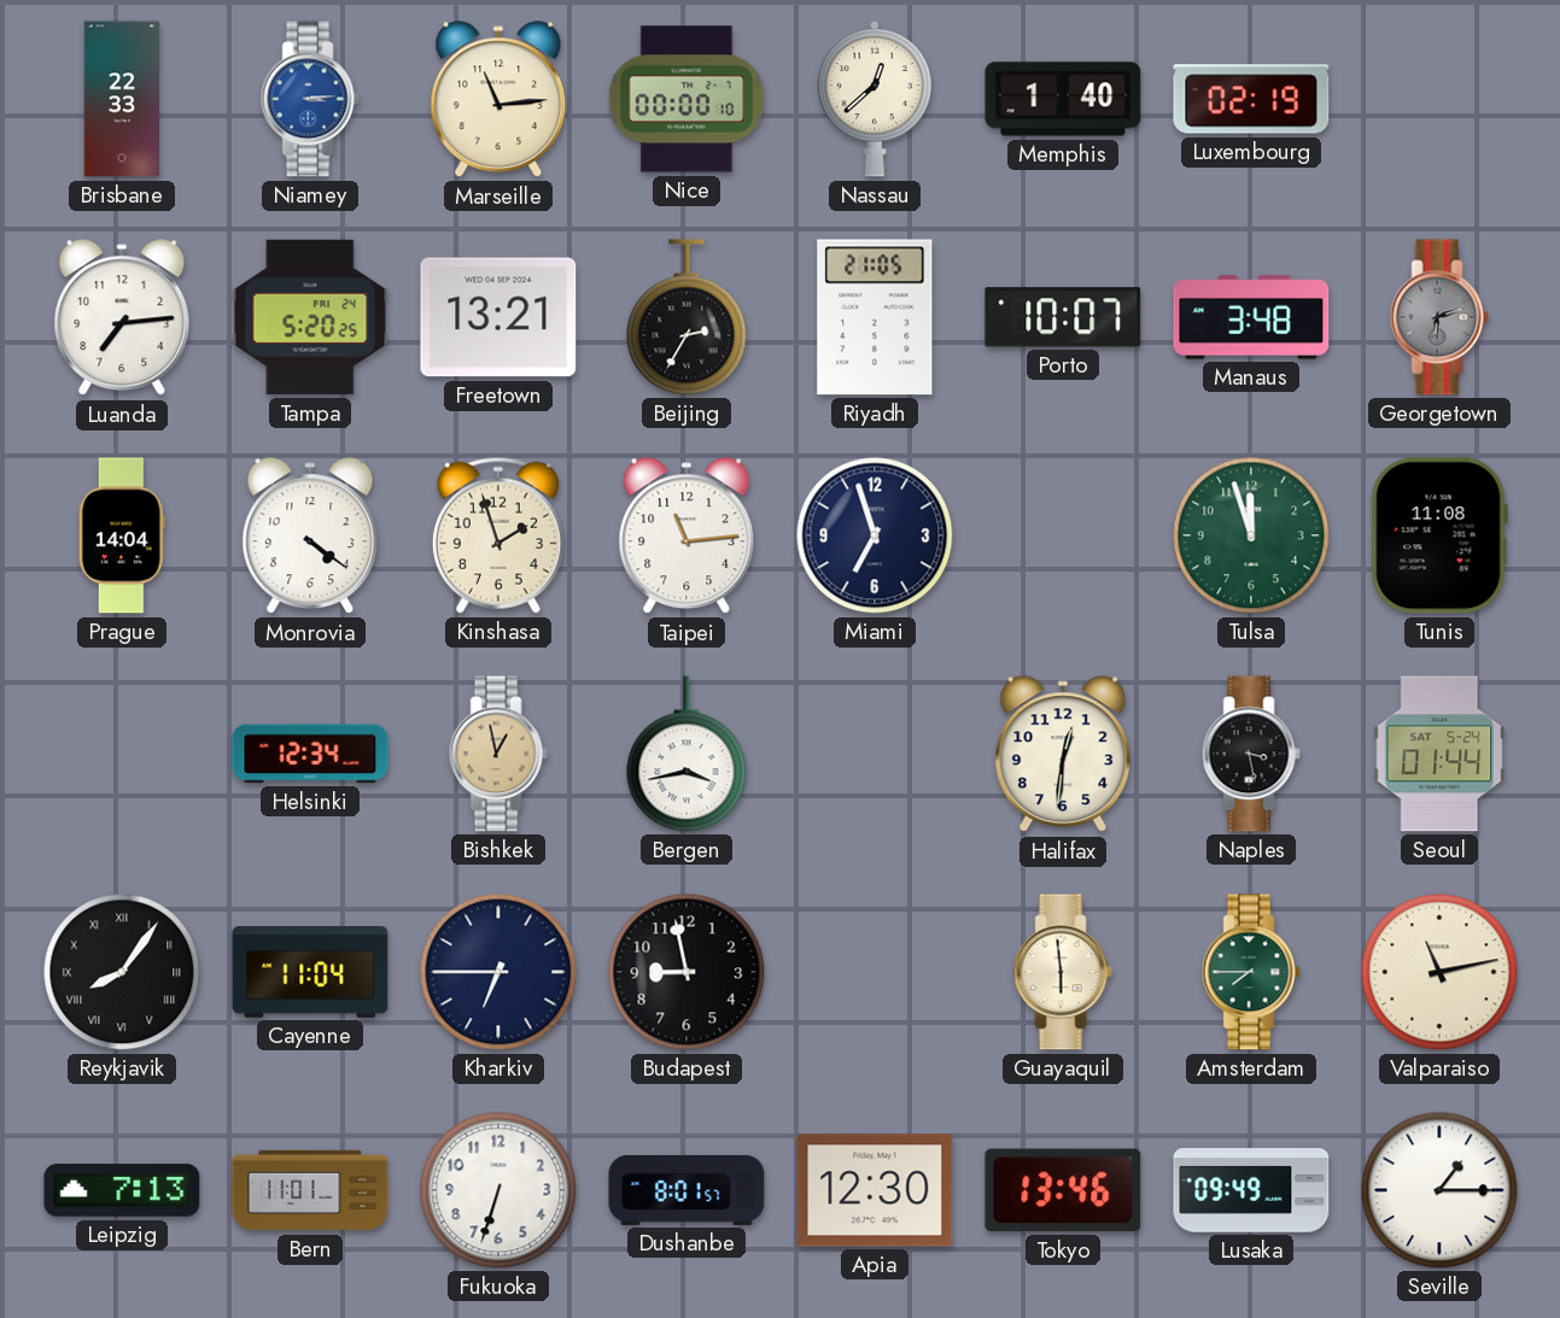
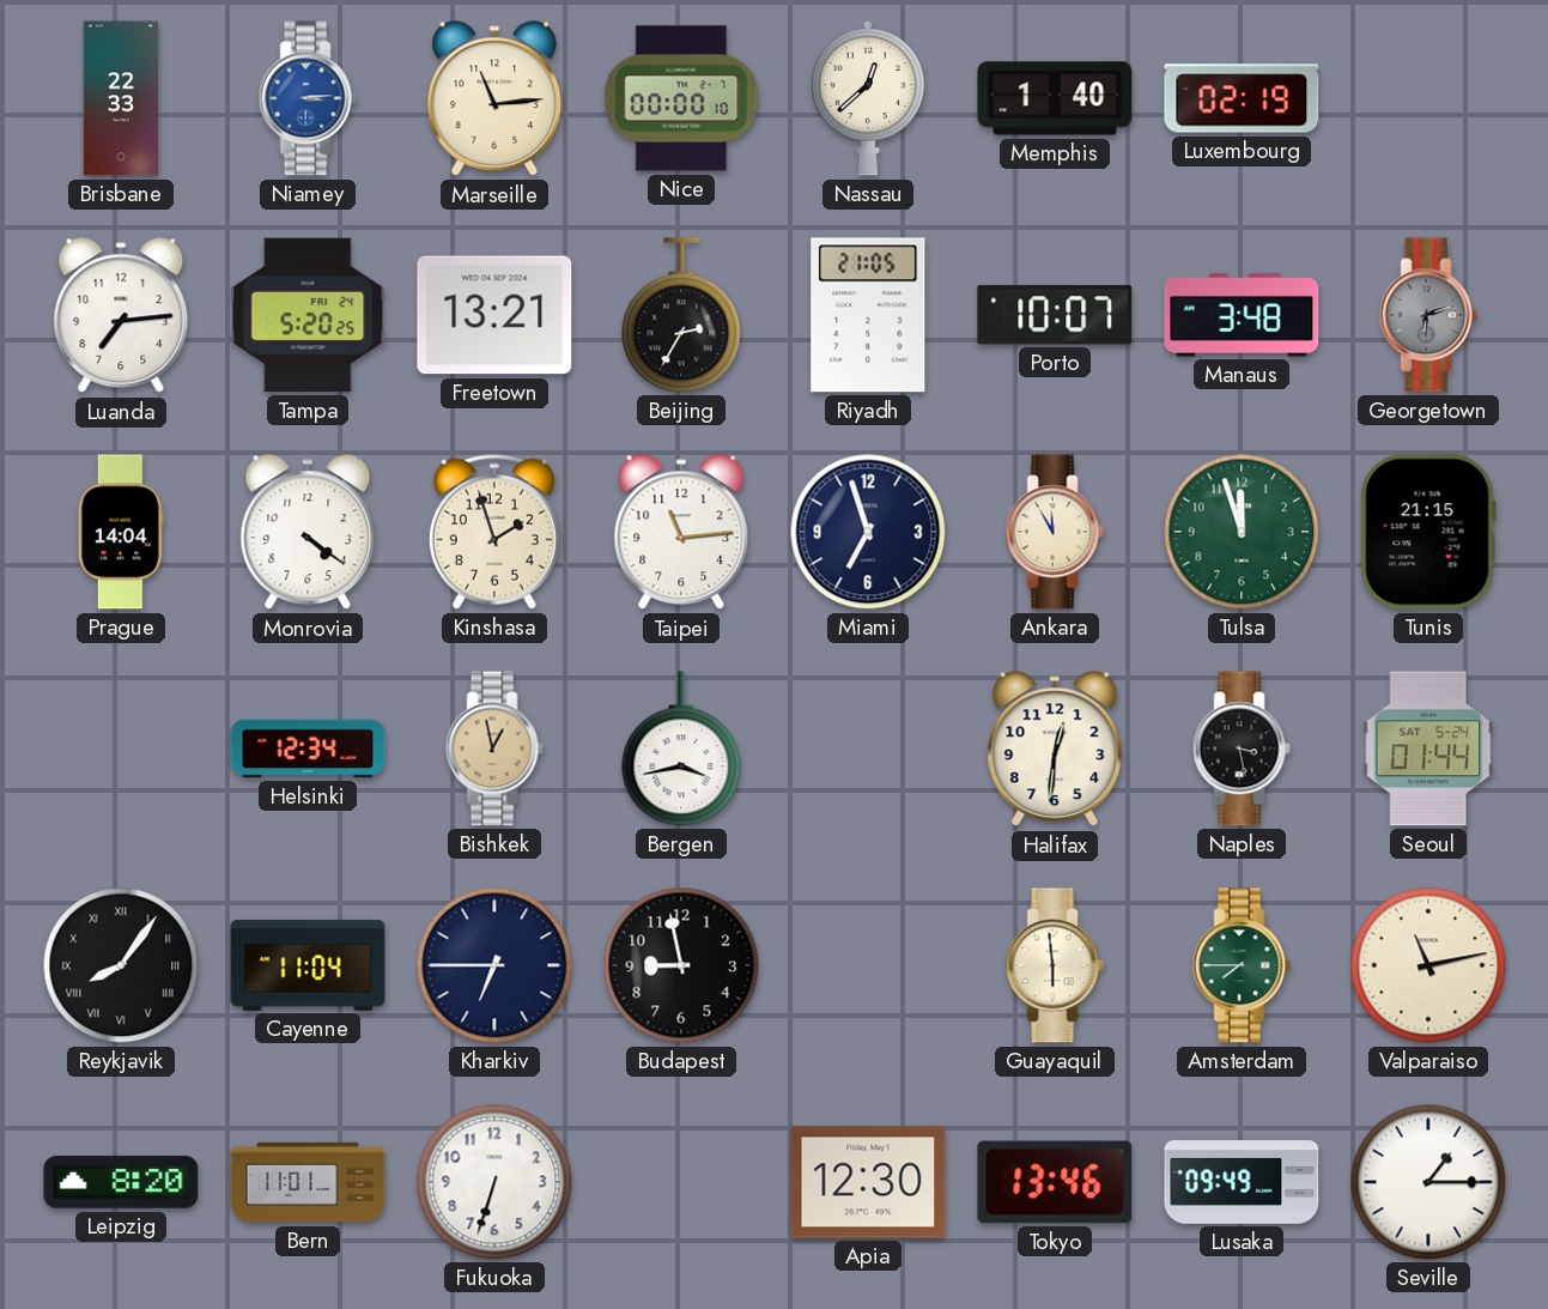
Ankara: none -> 11:55 (1055, 532)
Tunis: 11:08 -> 21:15 (1428, 532)
Leipzig: 7:13 -> 8:20 (121, 1182)
Dushanbe: 8:01 -> none (686, 1190)
